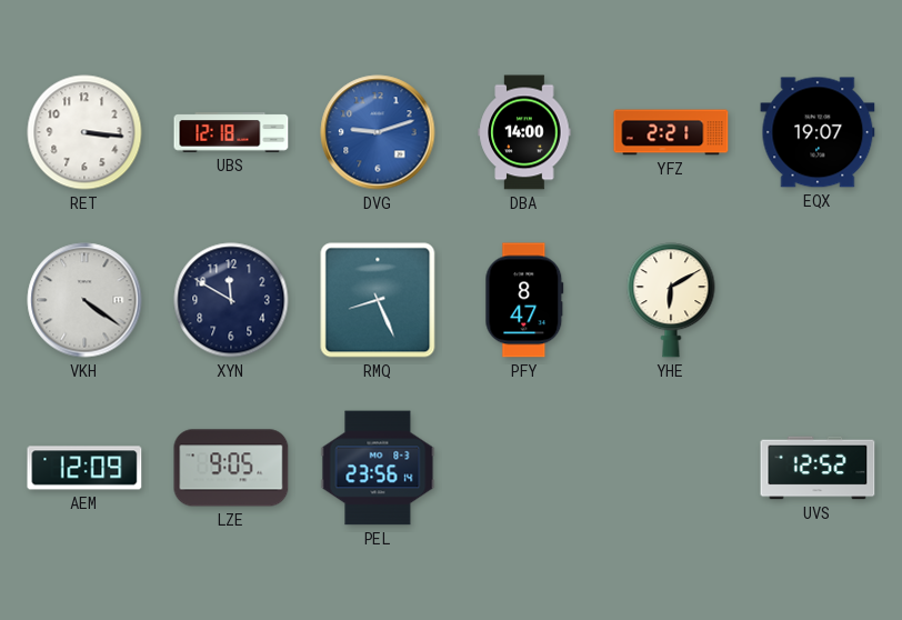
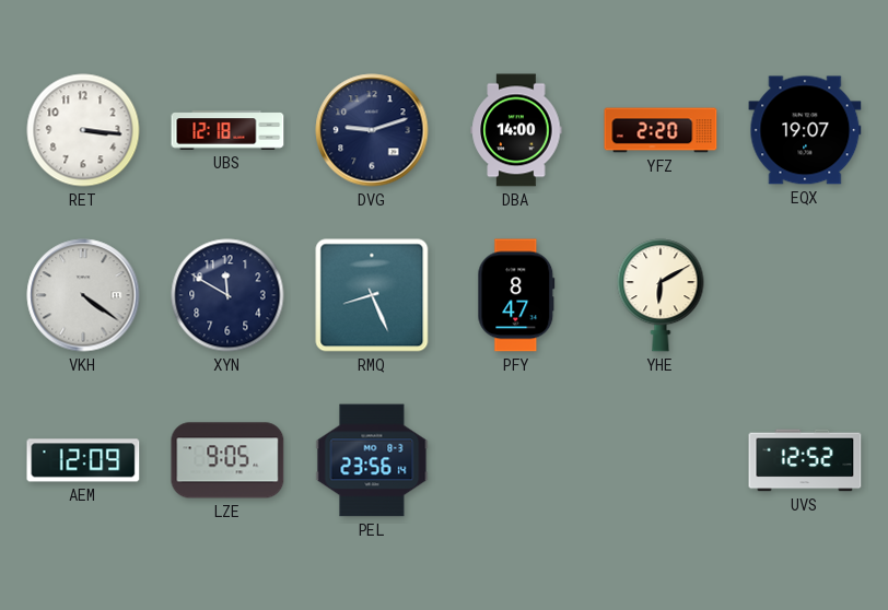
DVG dial: blue -> navy (372, 130)
YFZ: 2:21 -> 2:20 (661, 130)
